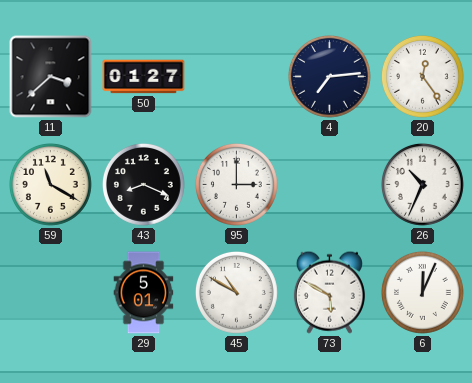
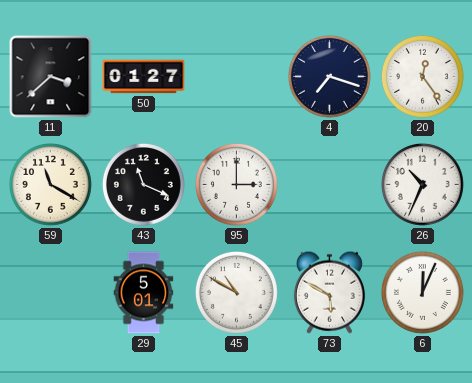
4: 7:14 -> 7:18 (329, 76)
43: 8:19 -> 11:19 (143, 184)
